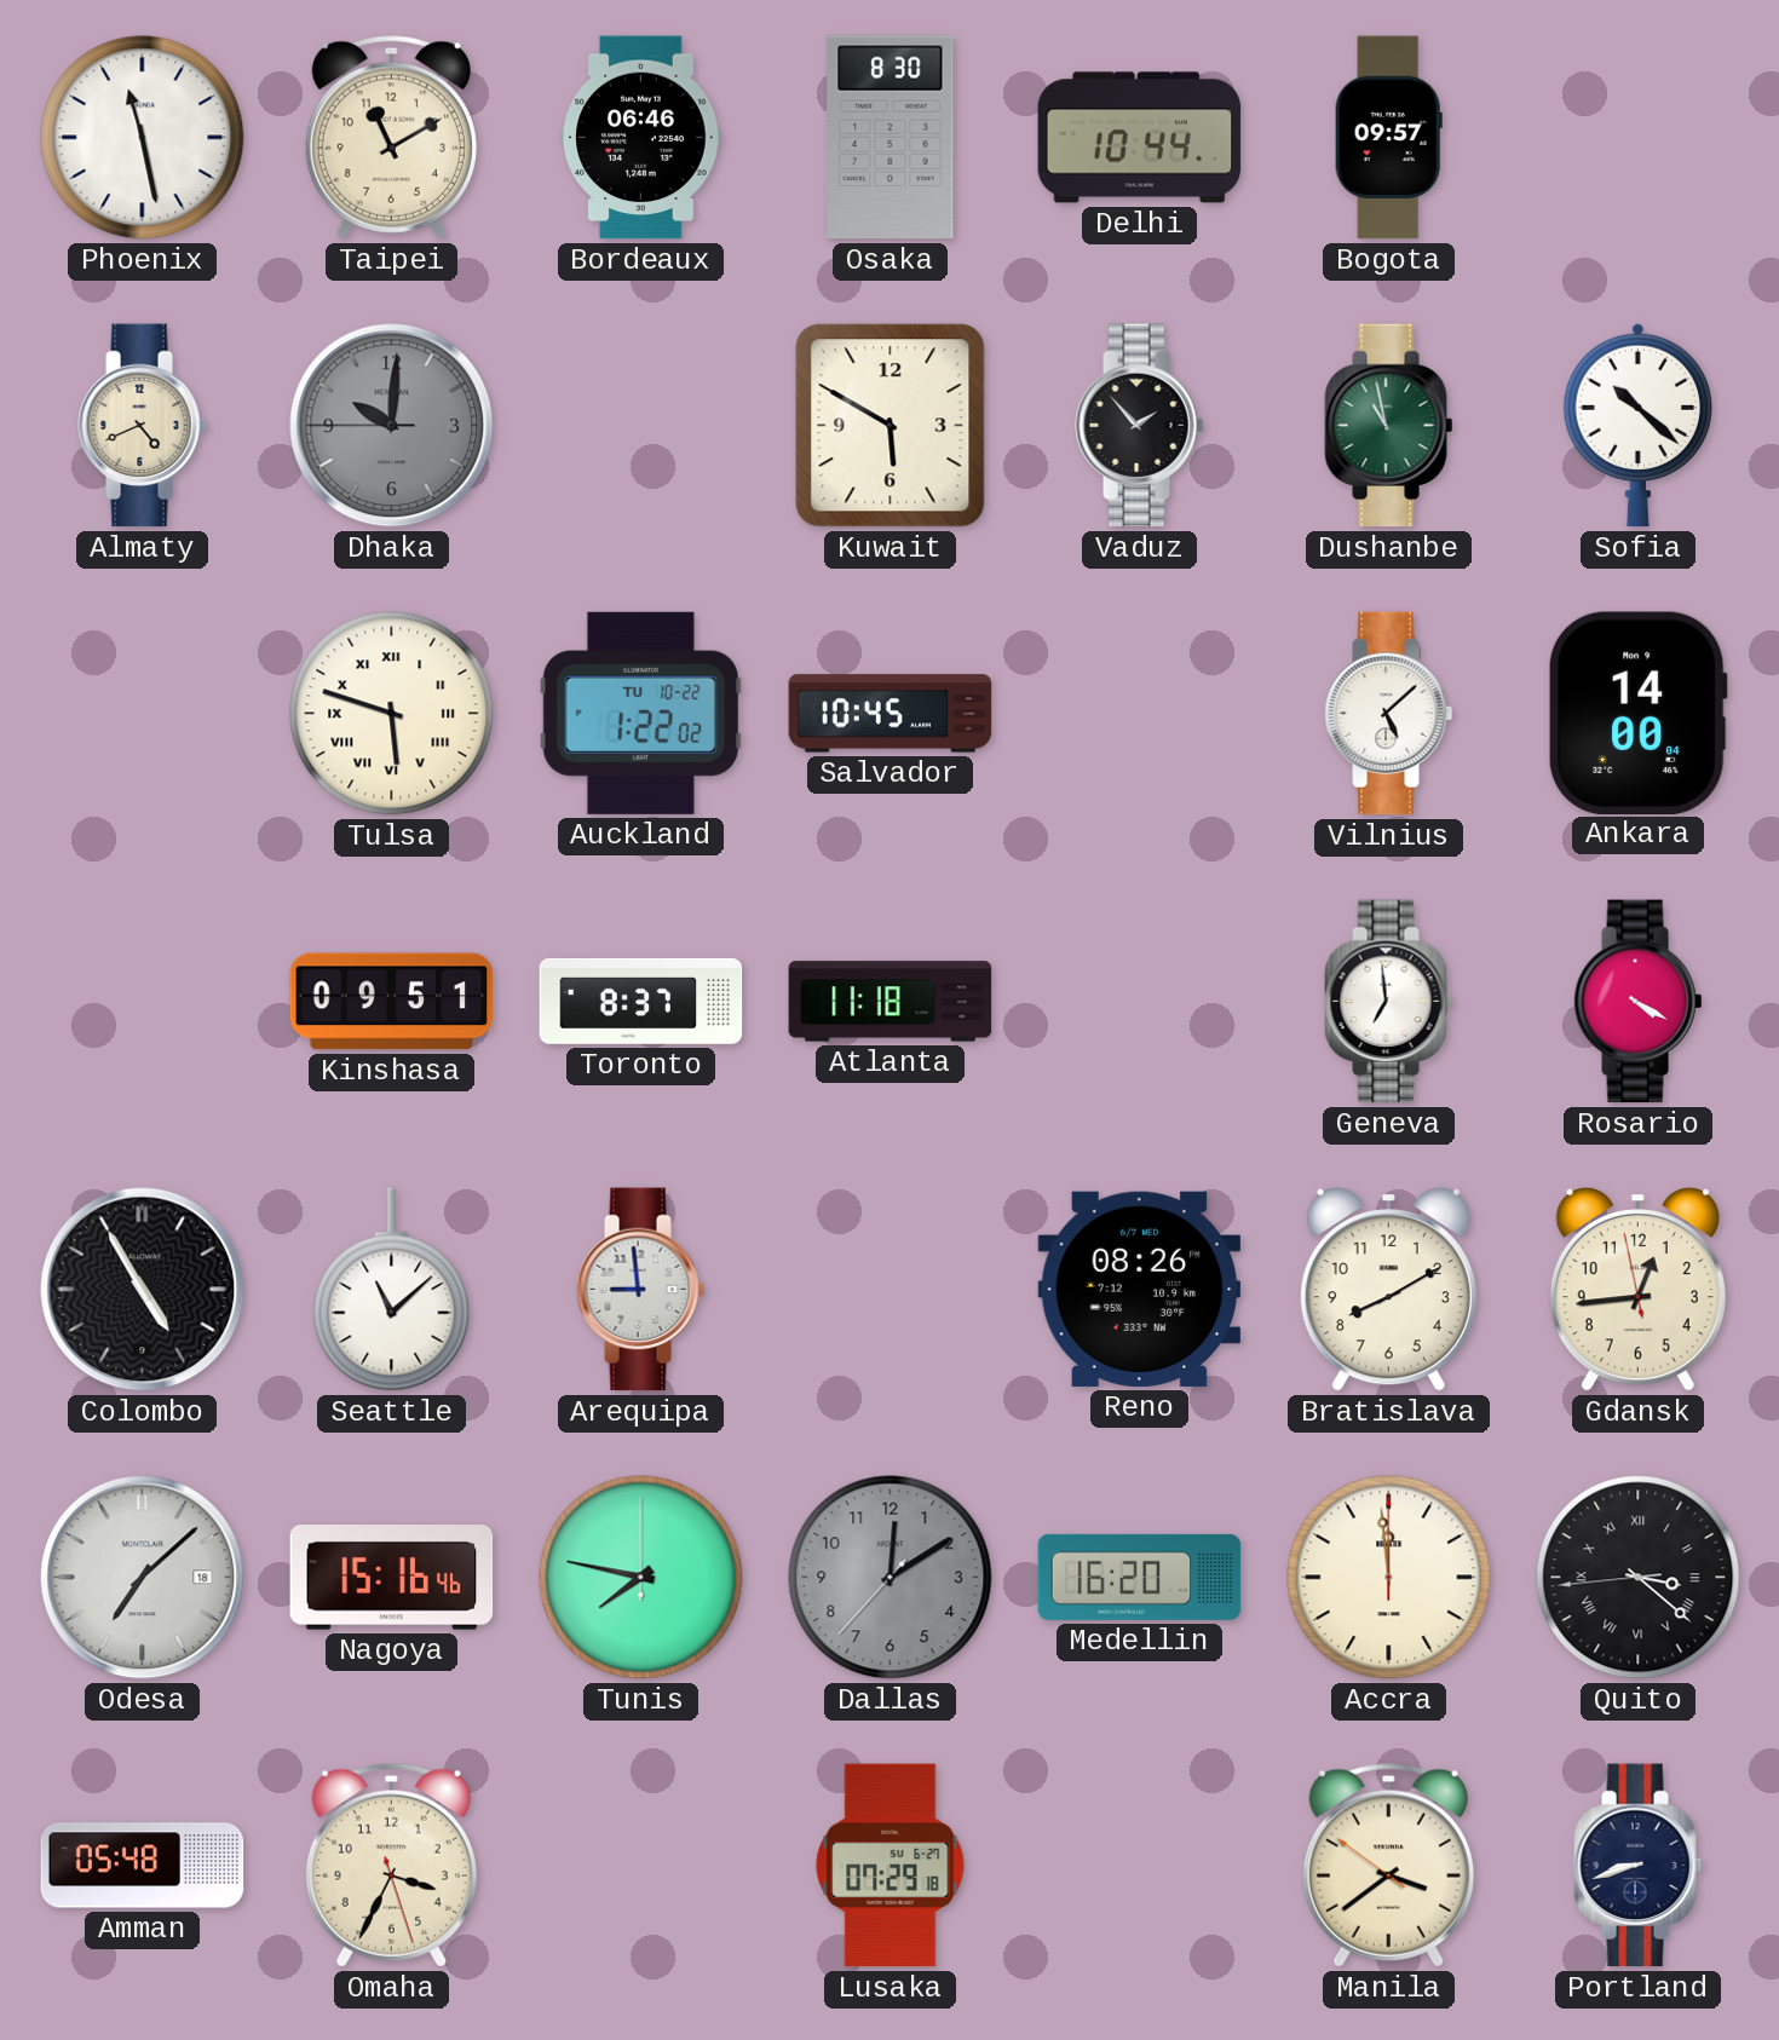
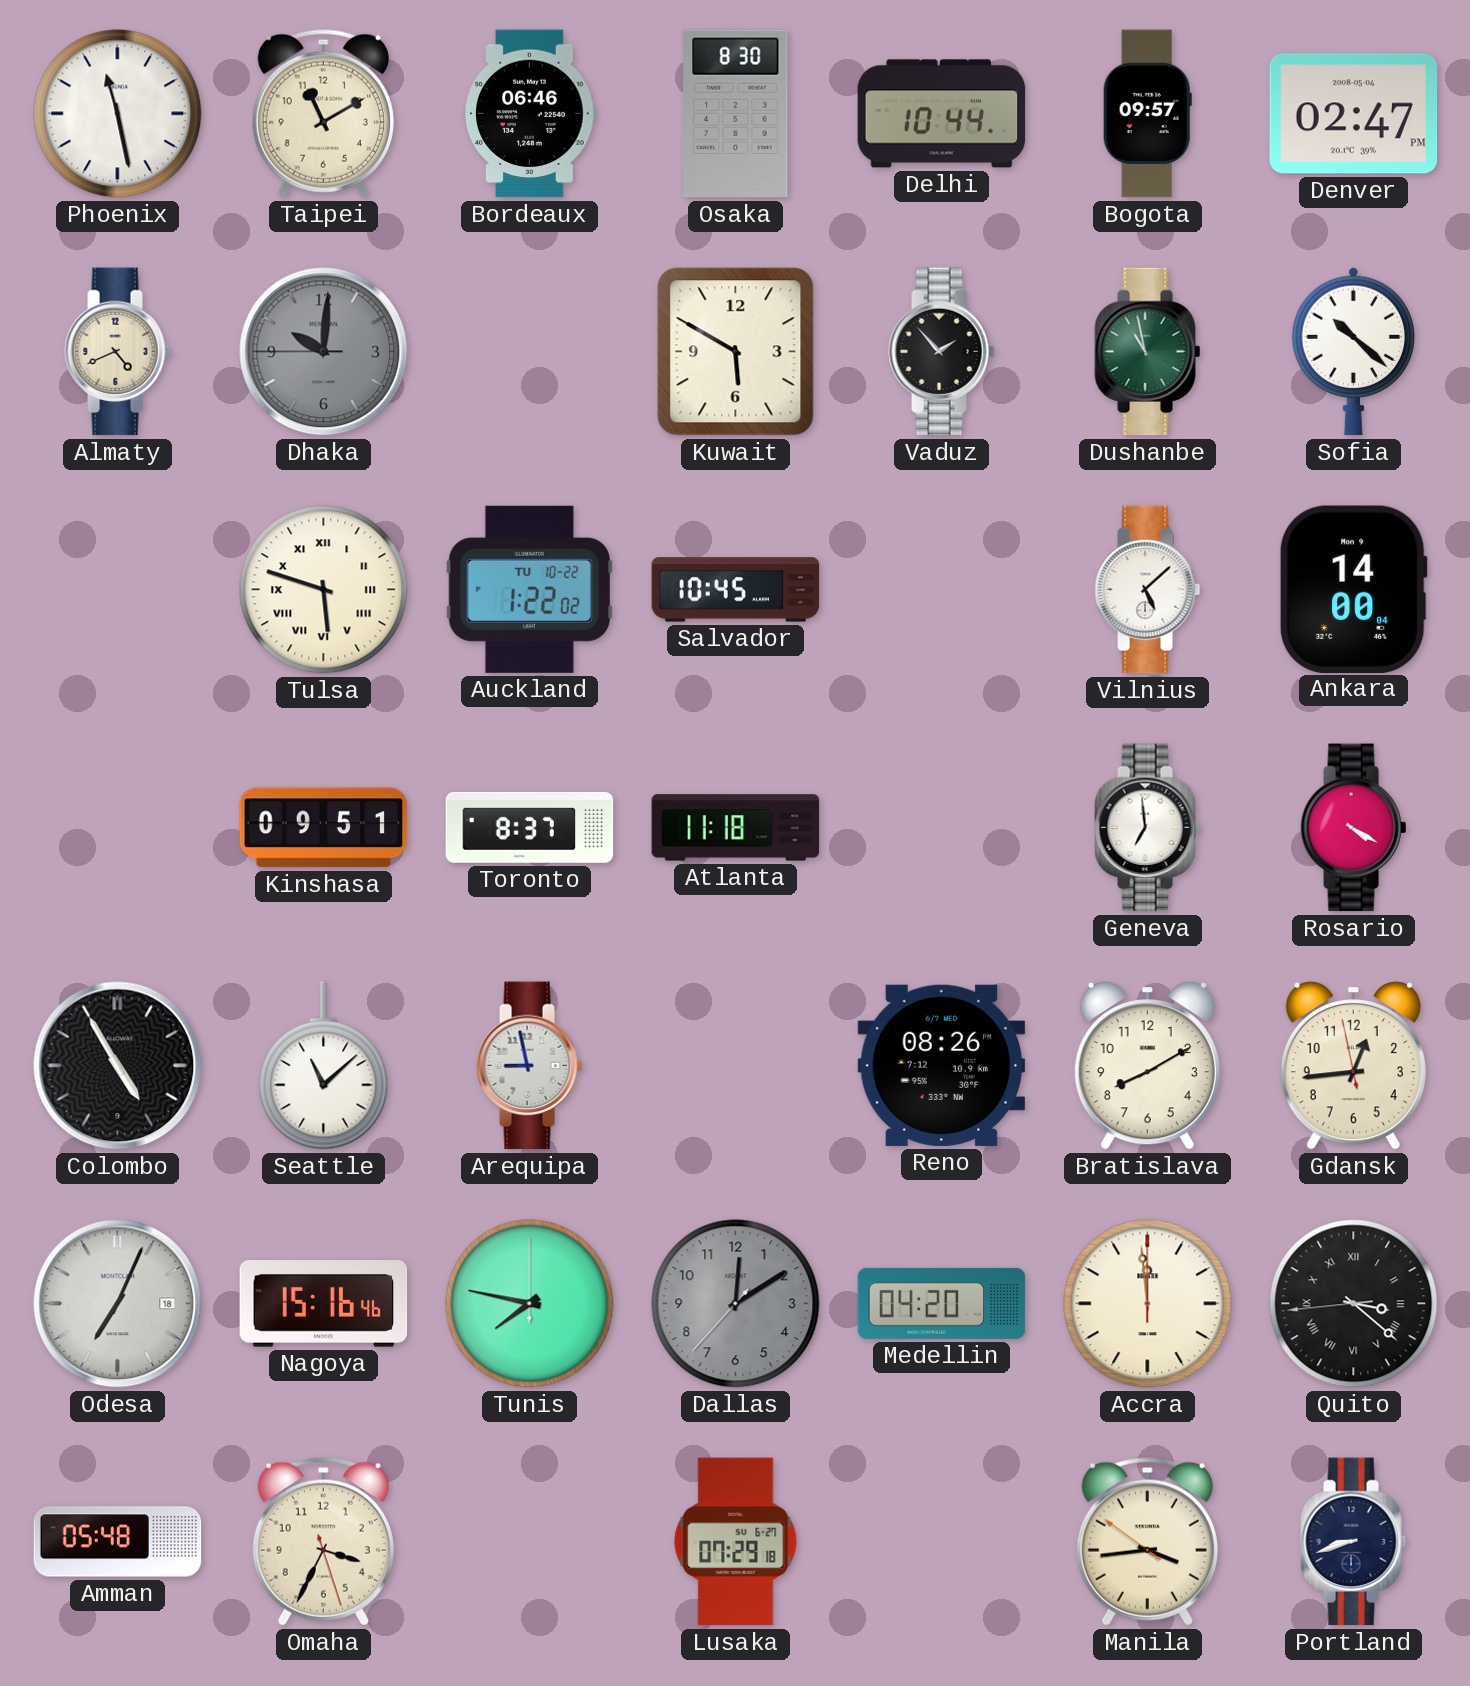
Denver: none -> 02:47 (1354, 114)
Arequipa: 8:59 -> 8:58 (530, 1066)
Odesa: 7:08 -> 7:04 (118, 1304)
Medellin: 16:20 -> 04:20 (942, 1303)
Manila: 3:38 -> 3:43 (1147, 1542)
